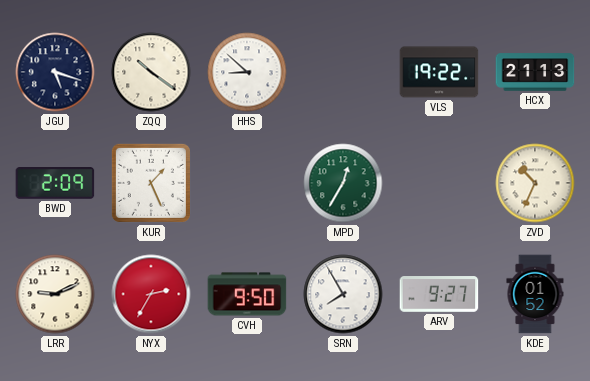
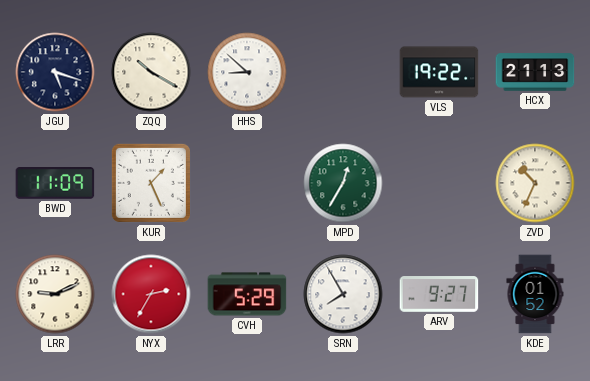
ZQQ: 10:21 -> 10:20 (151, 72)
BWD: 2:09 -> 11:09 (55, 184)
CVH: 9:50 -> 5:29 (247, 294)
